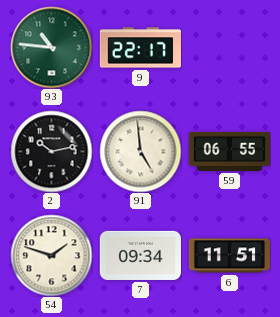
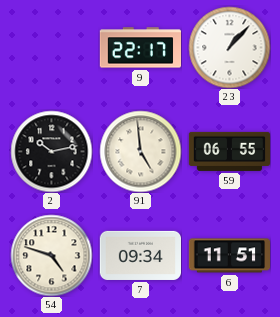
93: 10:46 -> none (51, 47)
23: none -> 1:07 (229, 47)
54: 1:48 -> 4:48 (51, 255)
